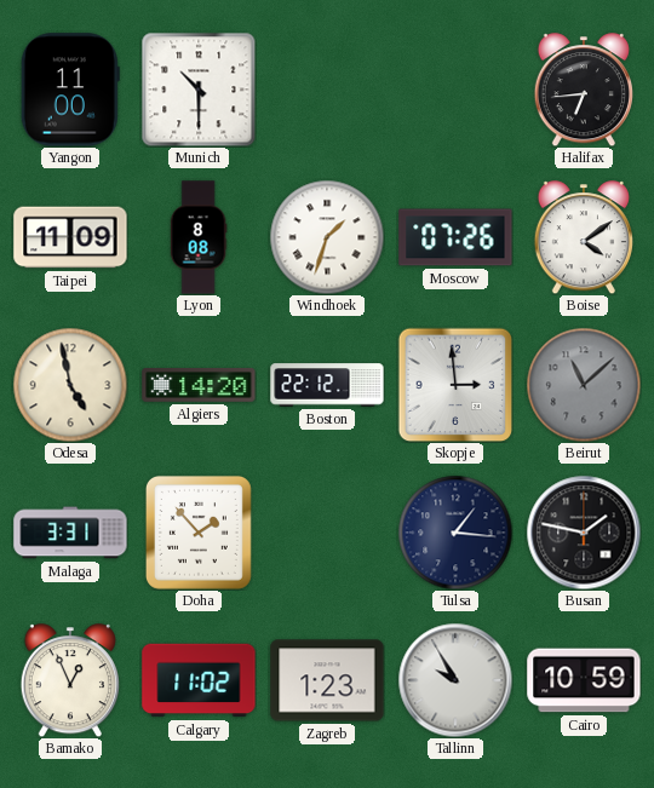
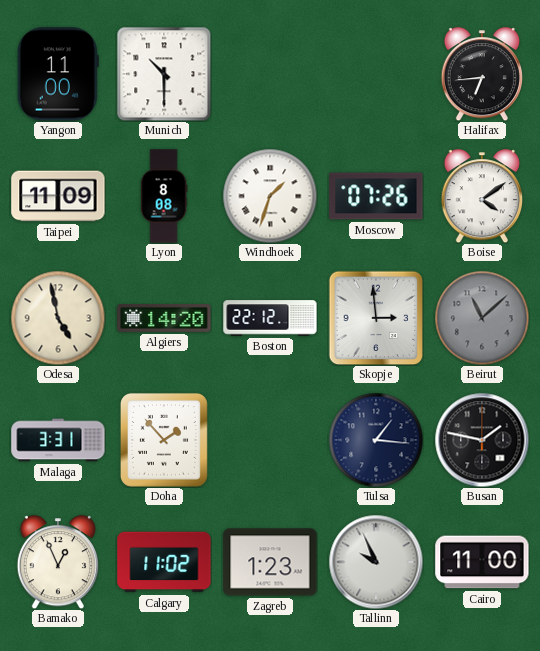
Tallinn: 9:55 -> 9:56 (376, 562)
Cairo: 10:59 -> 11:00 (482, 562)
